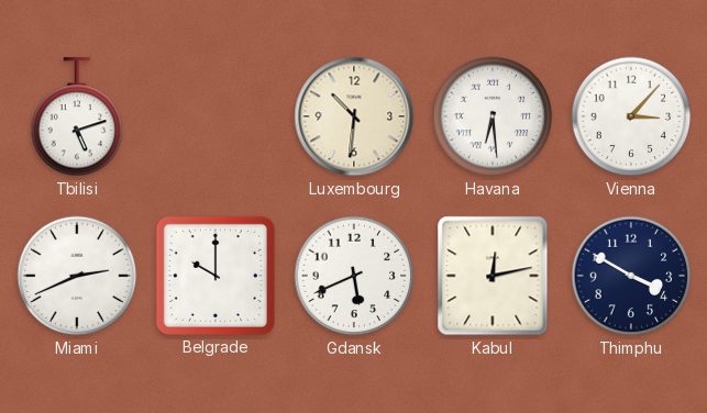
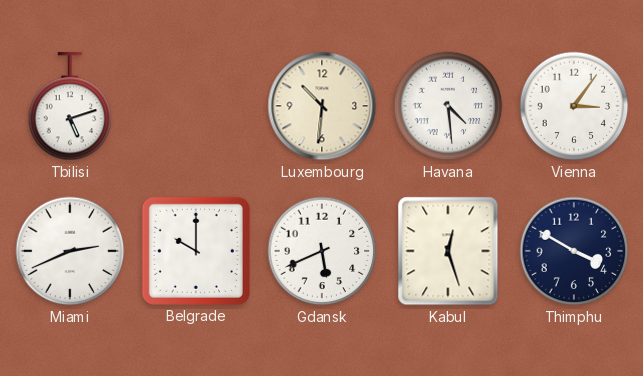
Havana: 6:29 -> 4:29 (448, 106)
Vienna: 3:07 -> 3:06 (574, 106)
Kabul: 12:13 -> 12:27 (448, 251)
